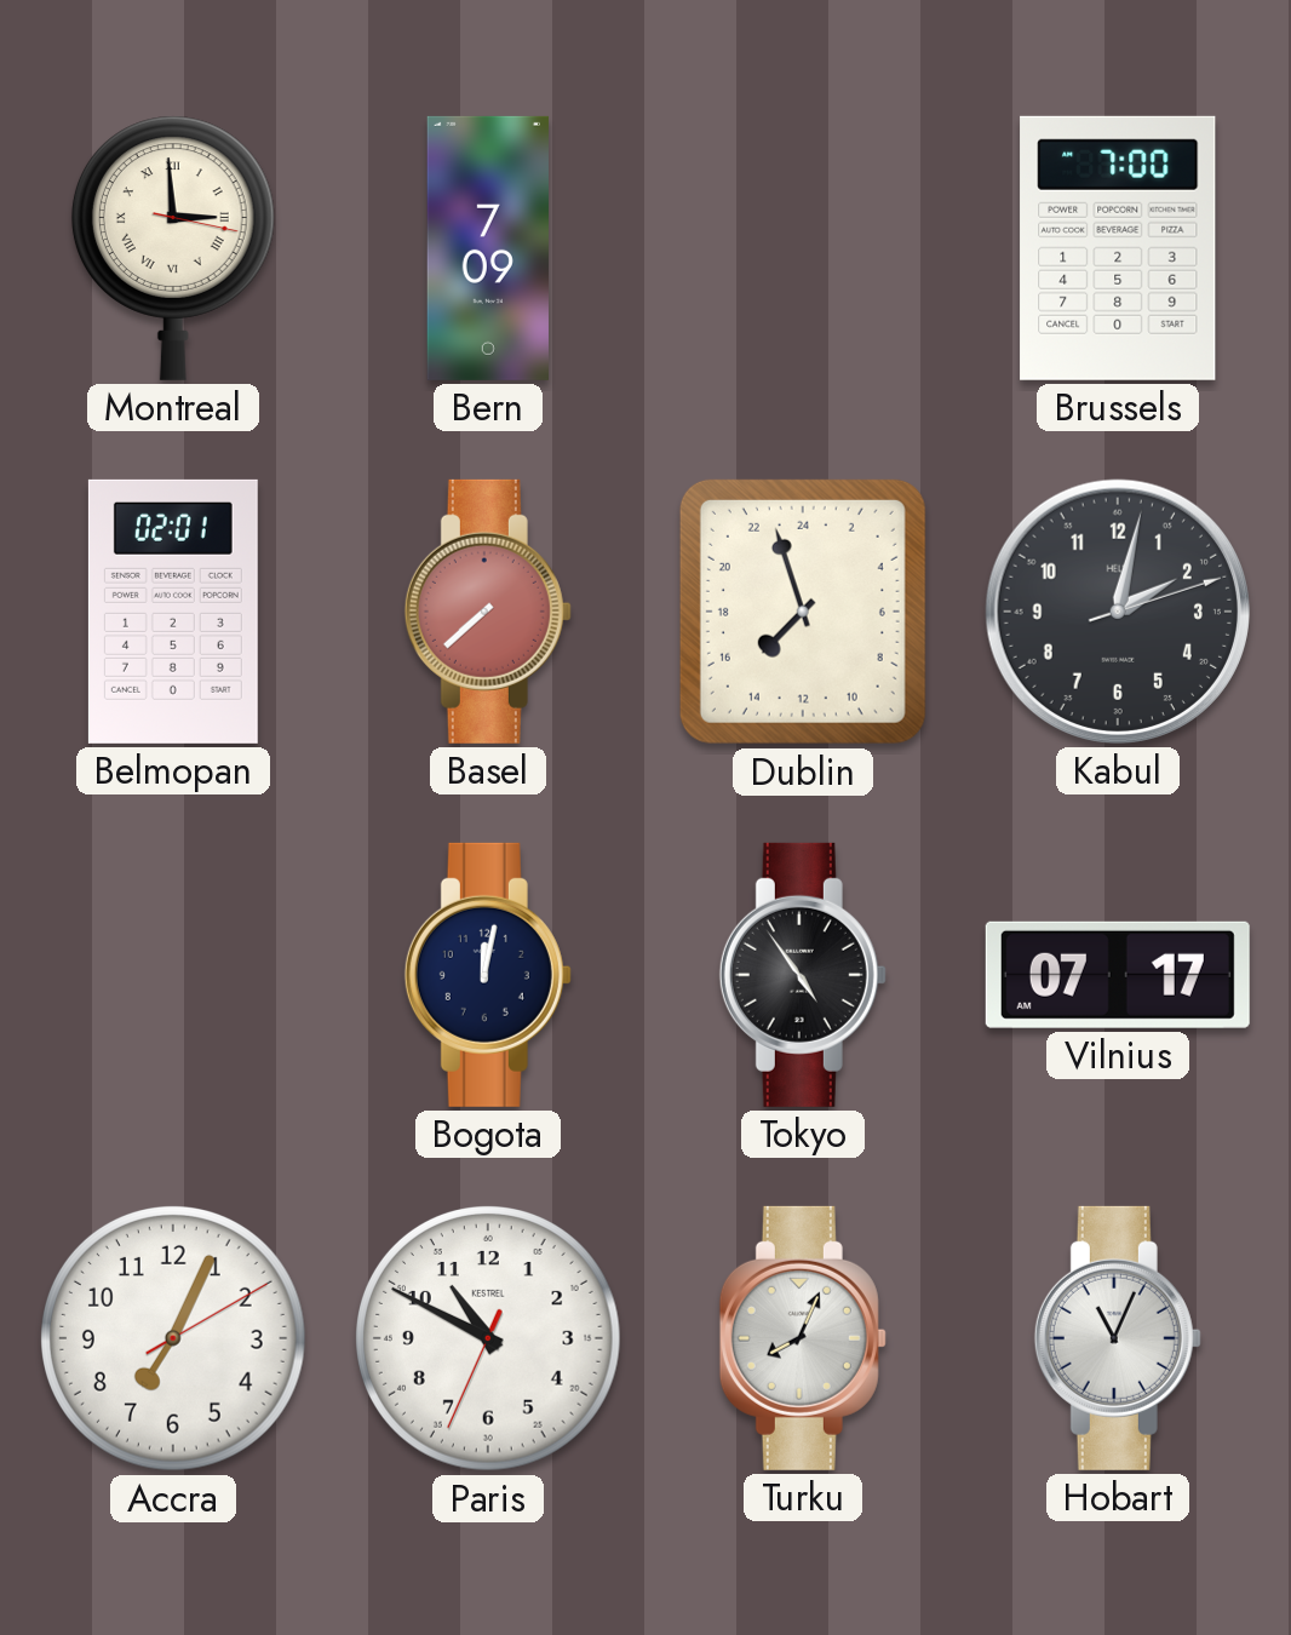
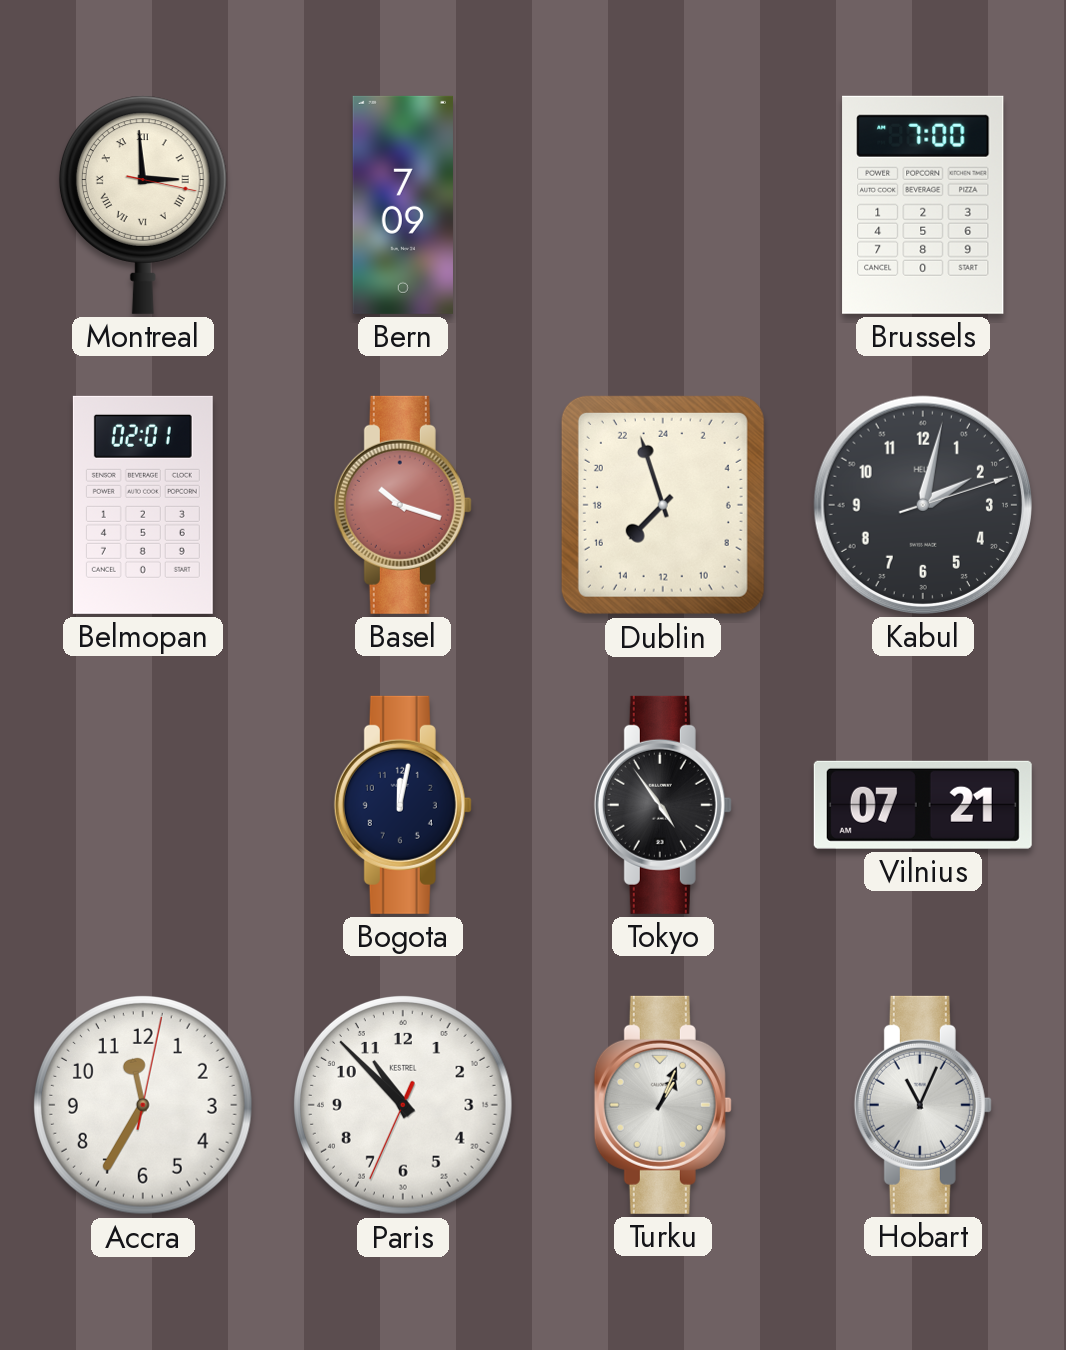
Basel: 7:38 -> 10:18 (403, 505)
Vilnius: 07:17 -> 07:21 (923, 805)
Accra: 7:04 -> 11:35 (144, 1106)
Paris: 10:49 -> 10:52 (404, 1106)
Turku: 8:04 -> 1:04 (663, 1105)
